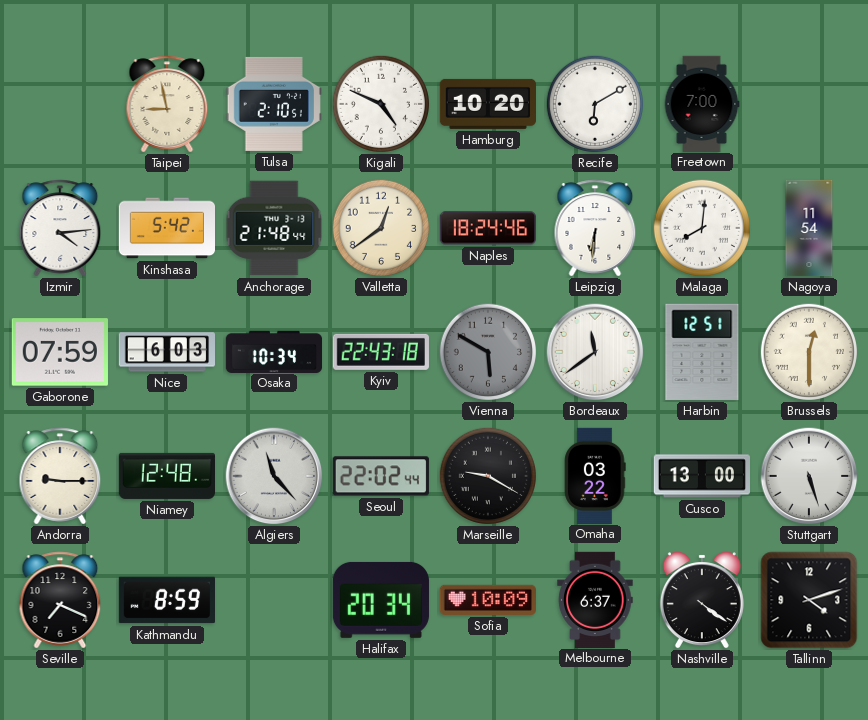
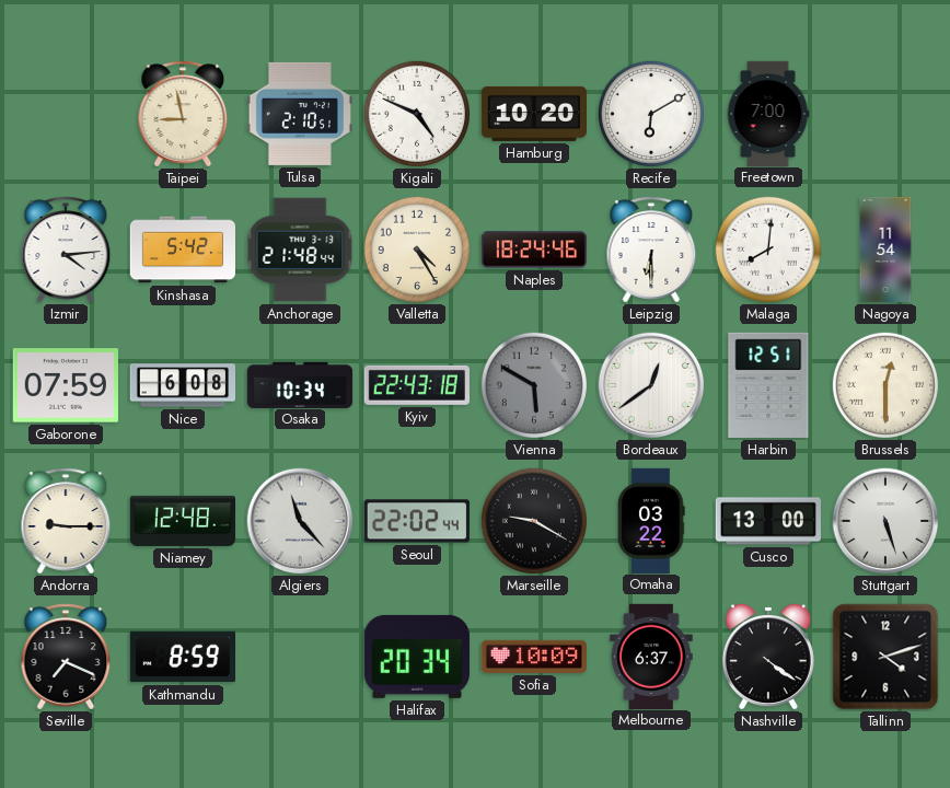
Valletta: 12:39 -> 4:25 (416, 248)
Leipzig: 6:31 -> 6:30 (651, 250)
Nice: 6:03 -> 6:08 (182, 385)
Bordeaux: 11:39 -> 12:39 (651, 385)
